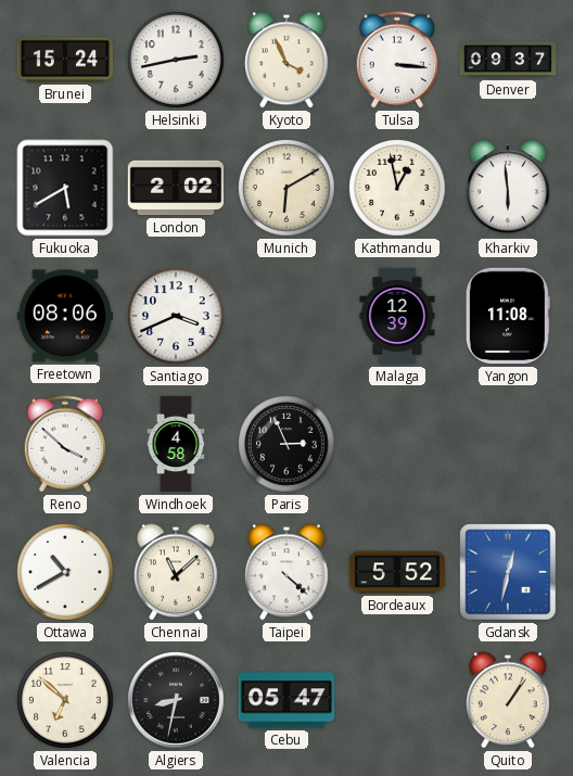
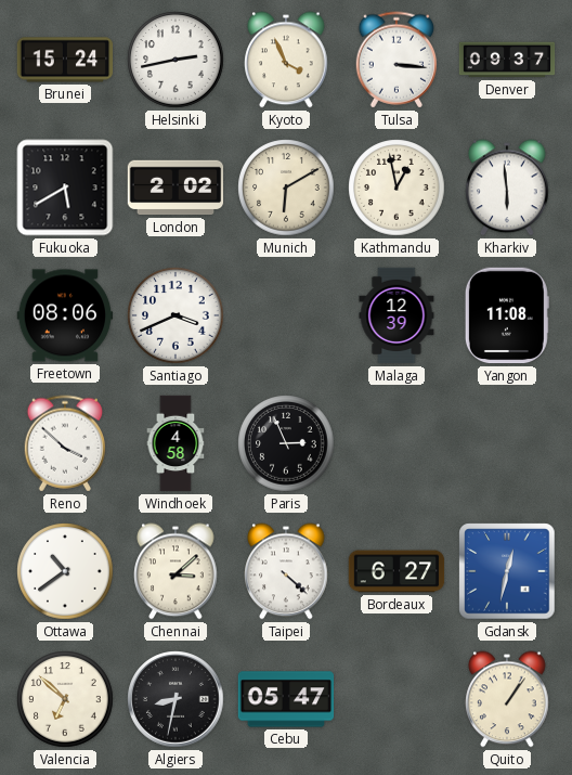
Ottawa: 10:40 -> 10:39 (65, 571)
Chennai: 11:08 -> 3:08 (175, 571)
Bordeaux: 5:52 -> 6:27 (396, 571)
